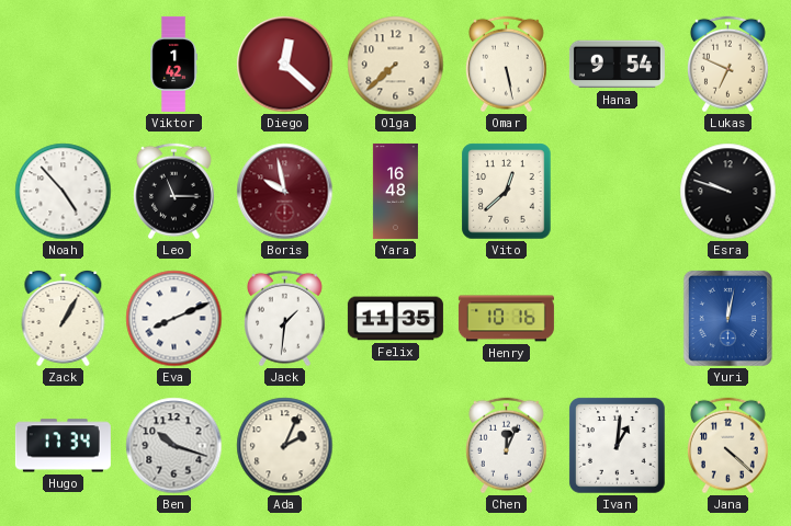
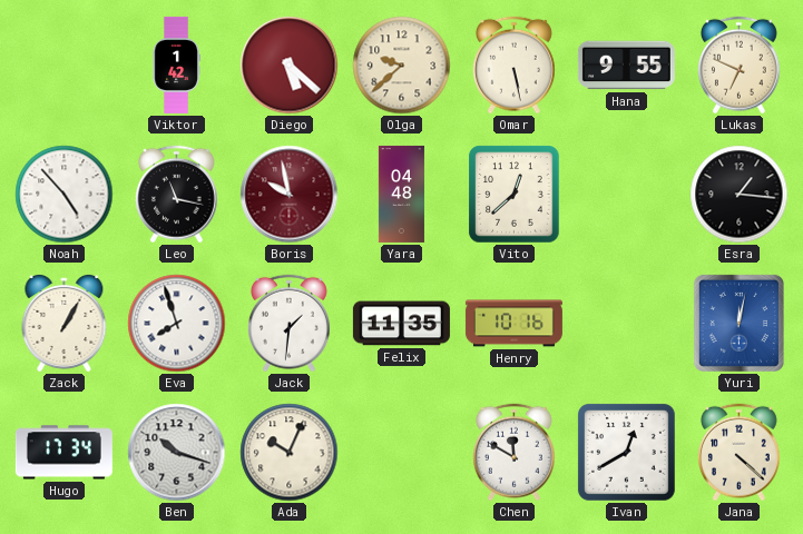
Diego: 12:22 -> 5:22 (290, 66)
Olga: 7:38 -> 9:38 (402, 66)
Hana: 9:54 -> 9:55 (626, 66)
Leo: 11:15 -> 11:17 (176, 195)
Yara: 16:48 -> 04:48 (401, 194)
Esra: 9:48 -> 1:16 (740, 195)
Eva: 8:11 -> 7:57 (177, 324)
Ada: 2:04 -> 10:04 (290, 453)
Chen: 12:04 -> 11:50 (513, 453)
Ivan: 1:01 -> 12:40 (626, 452)
